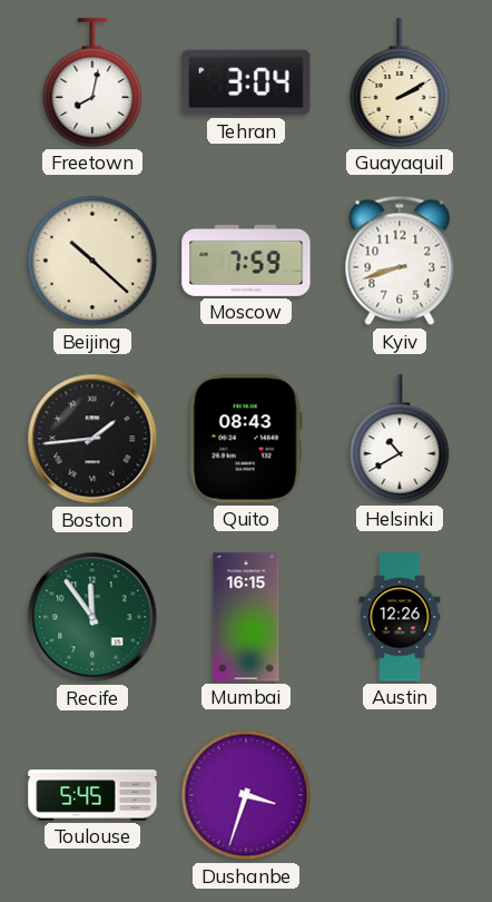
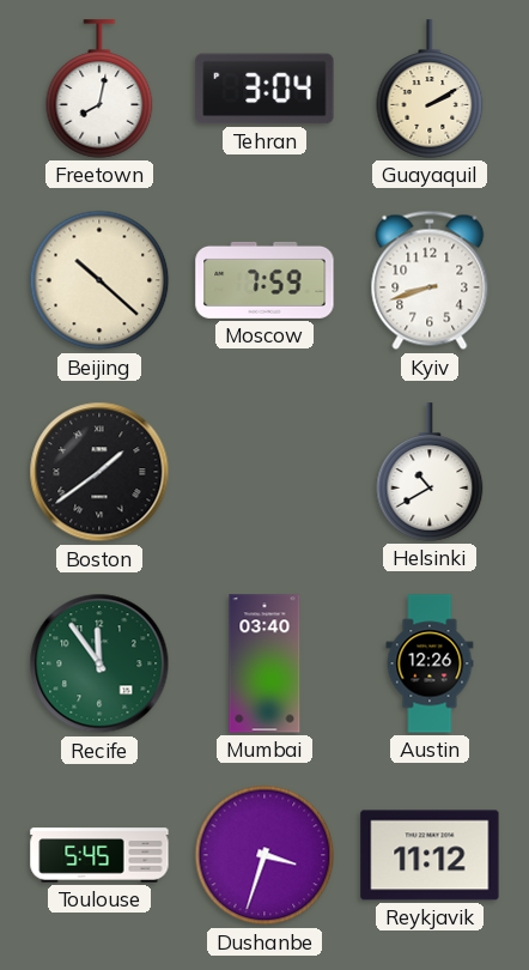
Boston: 1:44 -> 1:39 (99, 472)
Quito: 08:43 -> none (246, 439)
Mumbai: 16:15 -> 03:40 (264, 663)
Reykjavik: none -> 11:12 (430, 855)
